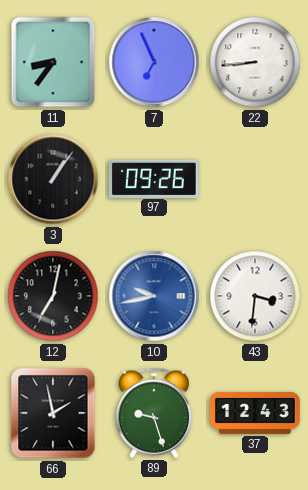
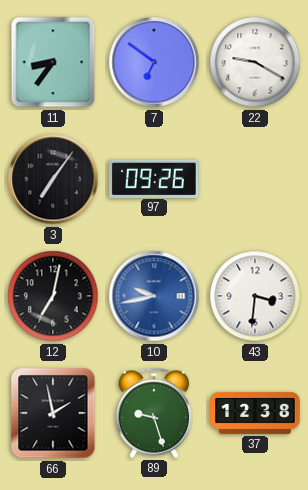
7: 6:56 -> 6:51 (154, 62)
22: 8:44 -> 9:20 (255, 62)
3: 1:06 -> 7:06 (53, 179)
37: 12:43 -> 12:38 (255, 413)
